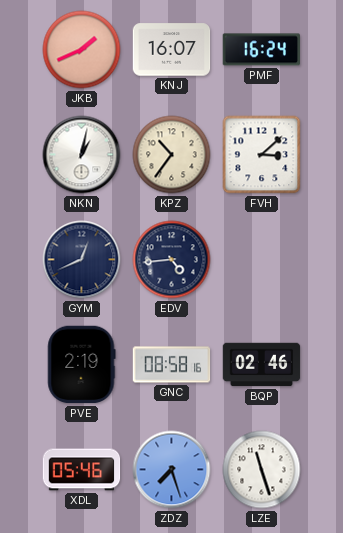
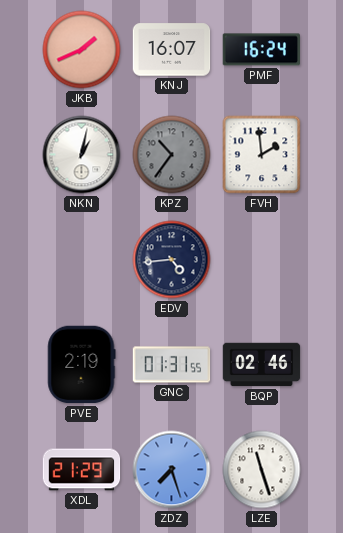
KPZ dial: cream -> grey (172, 155)
FVH: 3:08 -> 1:59 (262, 155)
GYM: 12:41 -> none (82, 260)
GNC: 08:58 -> 01:31 (172, 365)
XDL: 05:46 -> 21:29 (82, 470)
